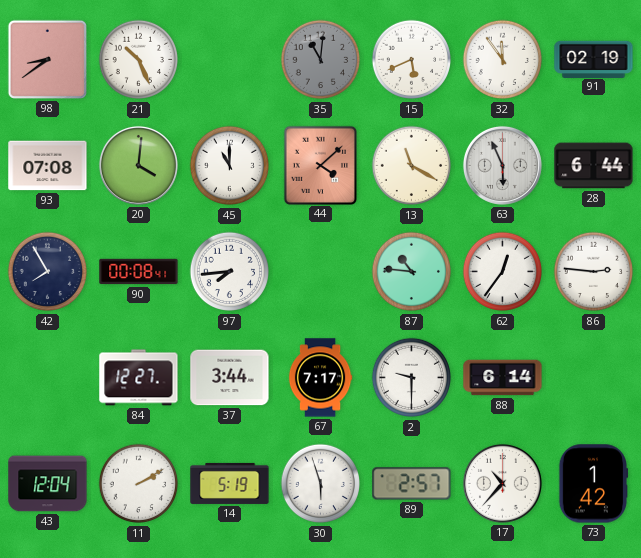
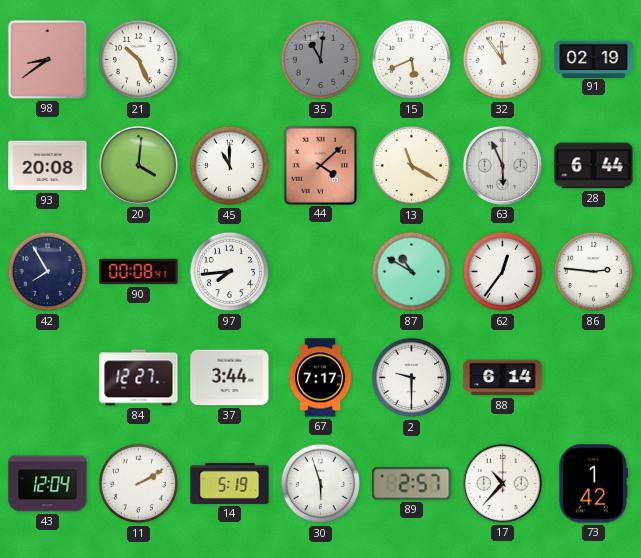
93: 07:08 -> 20:08 (48, 166)
87: 10:46 -> 10:50 (412, 272)
